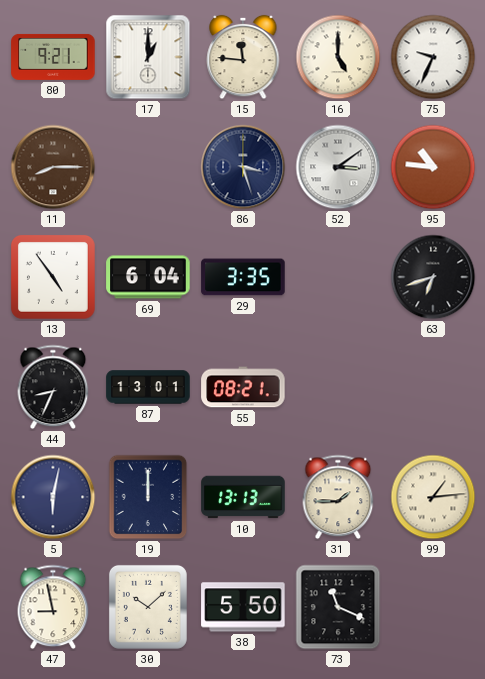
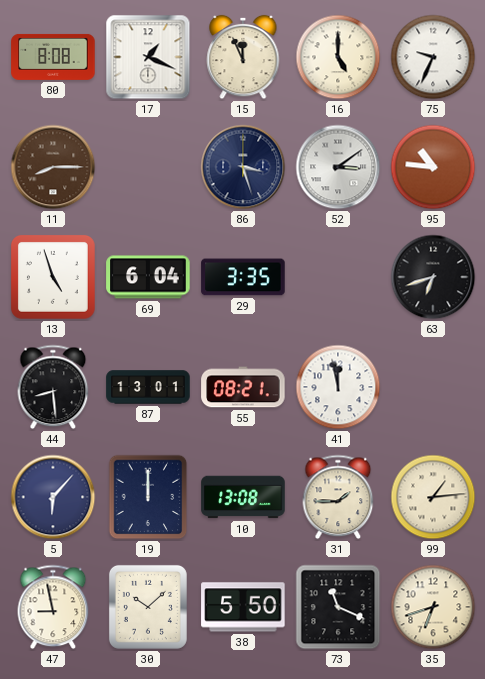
80: 9:21 -> 8:08 (53, 57)
17: 1:00 -> 1:19 (148, 57)
15: 11:46 -> 11:56 (243, 57)
13: 4:54 -> 4:57 (53, 277)
44: 8:34 -> 8:29 (53, 387)
41: none -> 11:58 (338, 387)
5: 6:02 -> 6:07 (53, 497)
10: 13:13 -> 13:08 (243, 497)
35: none -> 6:42 (433, 607)
